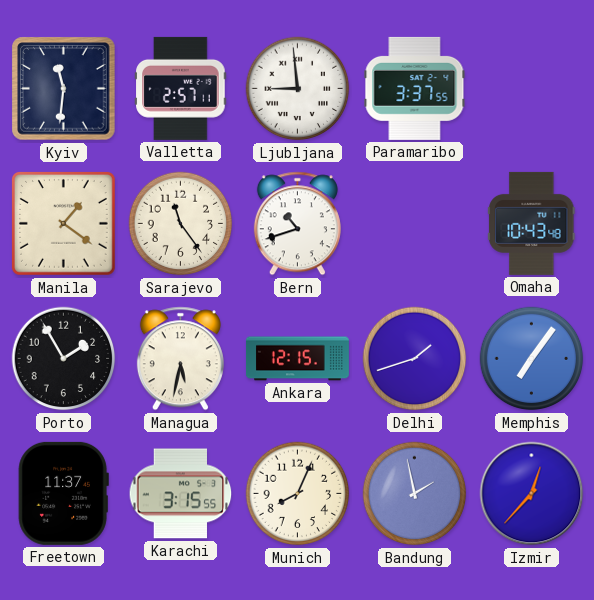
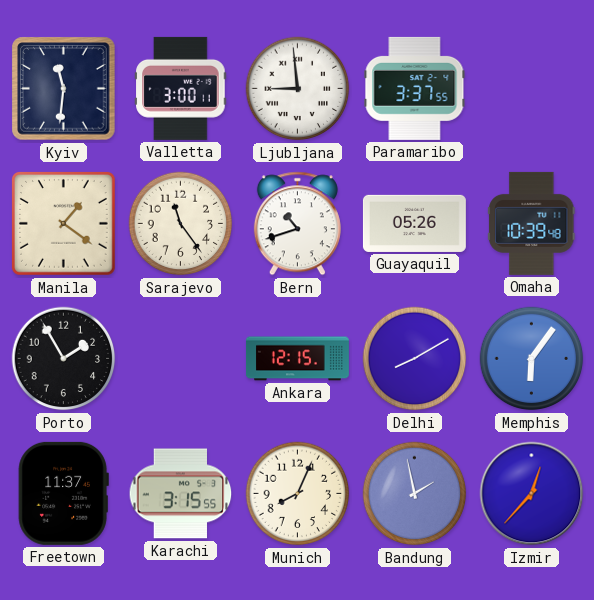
Valletta: 2:57 -> 3:00 (181, 88)
Guayaquil: none -> 05:26 (414, 223)
Omaha: 10:43 -> 10:39 (532, 223)
Managua: 5:32 -> none (180, 359)
Delhi: 1:42 -> 8:10 (415, 359)
Memphis: 7:06 -> 6:06 (532, 359)
